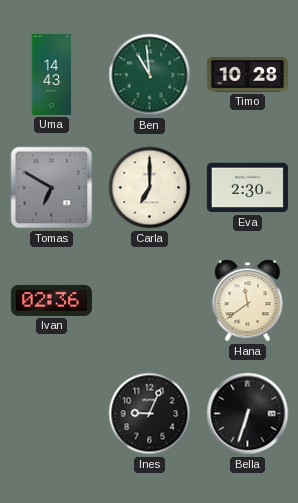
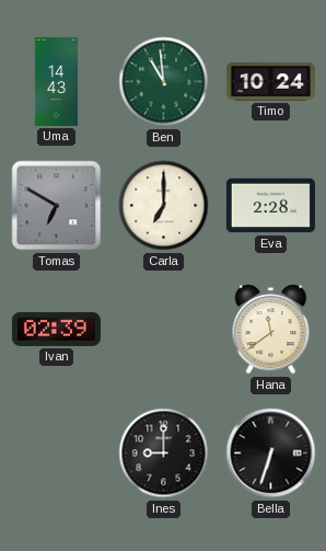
Timo: 10:28 -> 10:24 (270, 82)
Eva: 2:30 -> 2:28 (270, 206)
Ivan: 02:36 -> 02:39 (56, 329)
Ines: 9:04 -> 9:00 (164, 454)
